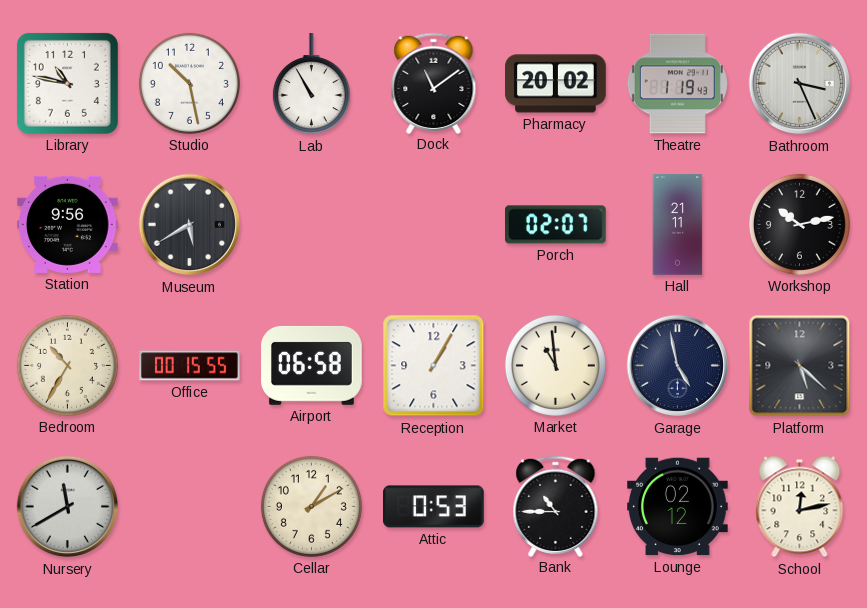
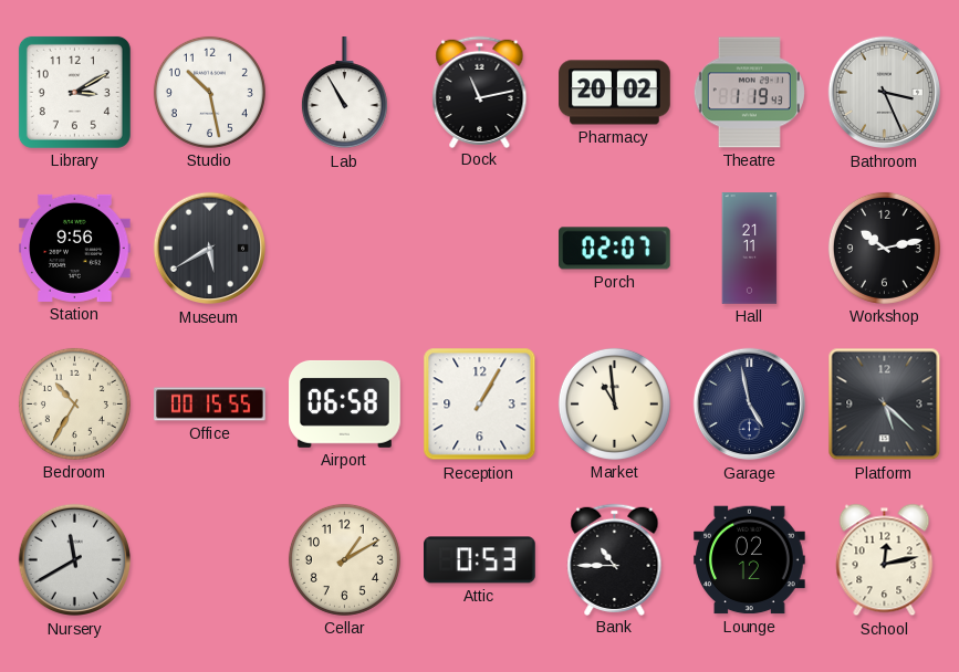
Library: 10:47 -> 3:10 (74, 92)
Dock: 11:09 -> 11:13 (480, 92)
